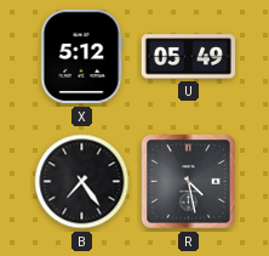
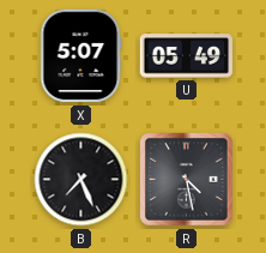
X: 5:12 -> 5:07 (80, 56)
B: 7:24 -> 7:26 (81, 180)
